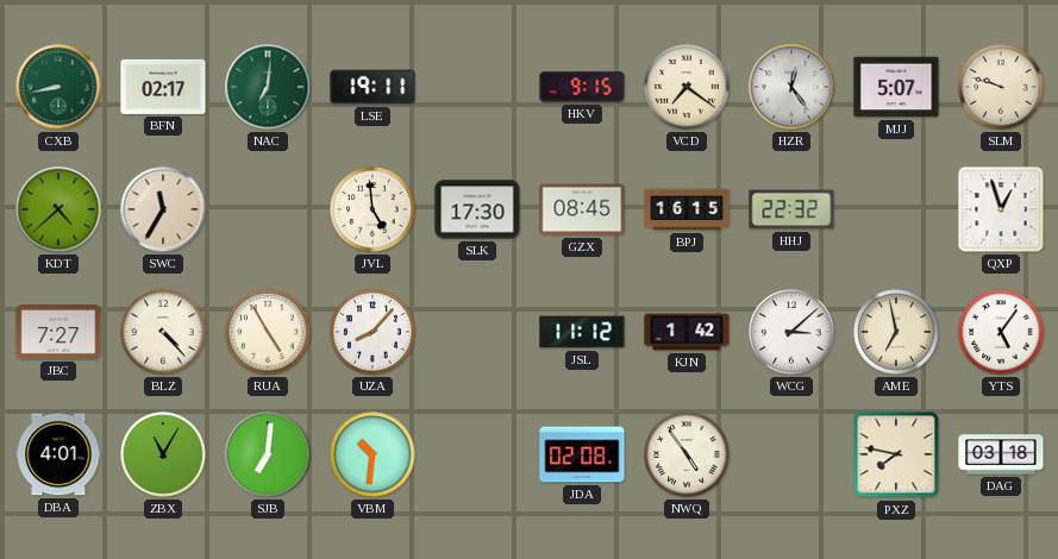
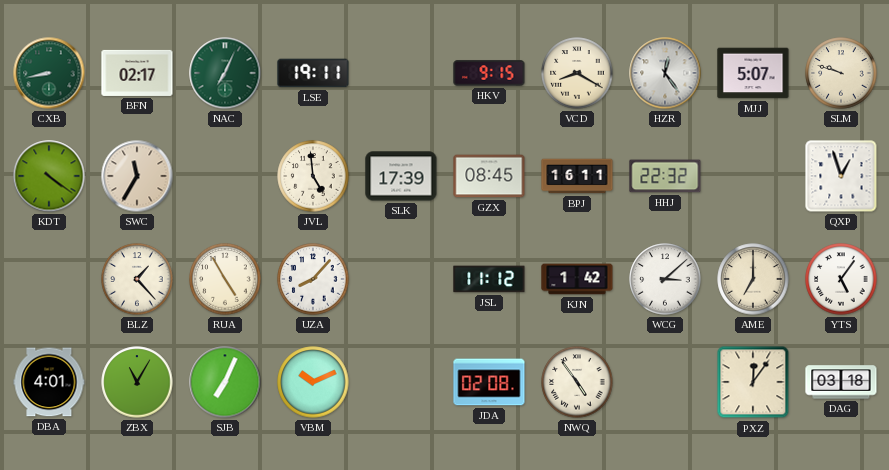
NAC: 7:01 -> 7:04 (225, 73)
VCD: 7:21 -> 8:20 (577, 73)
KDT: 4:38 -> 4:21 (49, 176)
SLK: 17:30 -> 17:39 (401, 176)
BPJ: 16:15 -> 16:11 (577, 176)
JBC: 7:27 -> none (58, 332)
BLZ: 4:23 -> 1:23 (137, 279)
AME: 6:58 -> 7:00 (753, 279)
SJB: 7:01 -> 7:04 (225, 382)
VBM: 10:31 -> 10:11 (313, 382)
PXZ: 7:47 -> 12:06 (753, 382)
